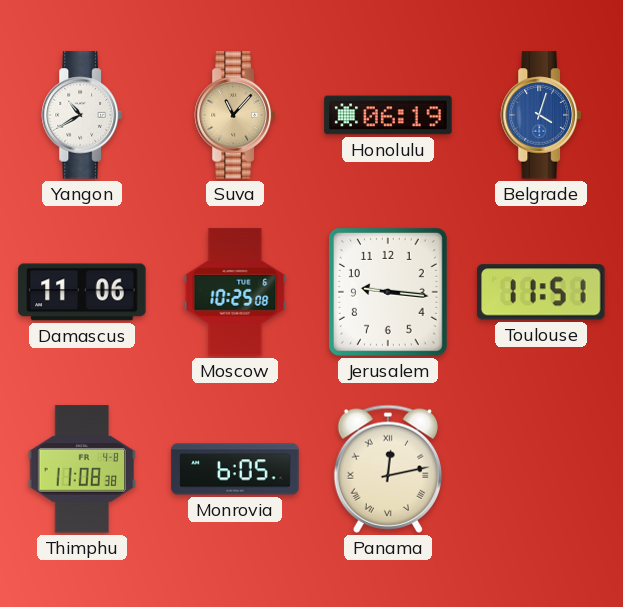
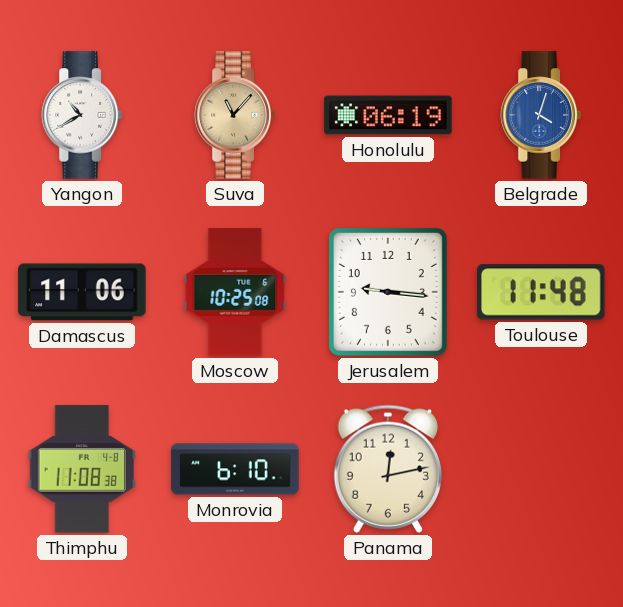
Toulouse: 11:51 -> 11:48 (541, 292)
Monrovia: 6:05 -> 6:10 (235, 469)
Panama numerals: Roman -> Arabic (388, 469)
